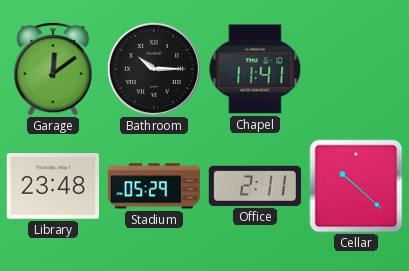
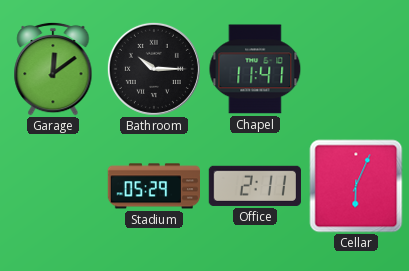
Library: 23:48 -> none (52, 186)
Cellar: 10:22 -> 6:04 (356, 186)
